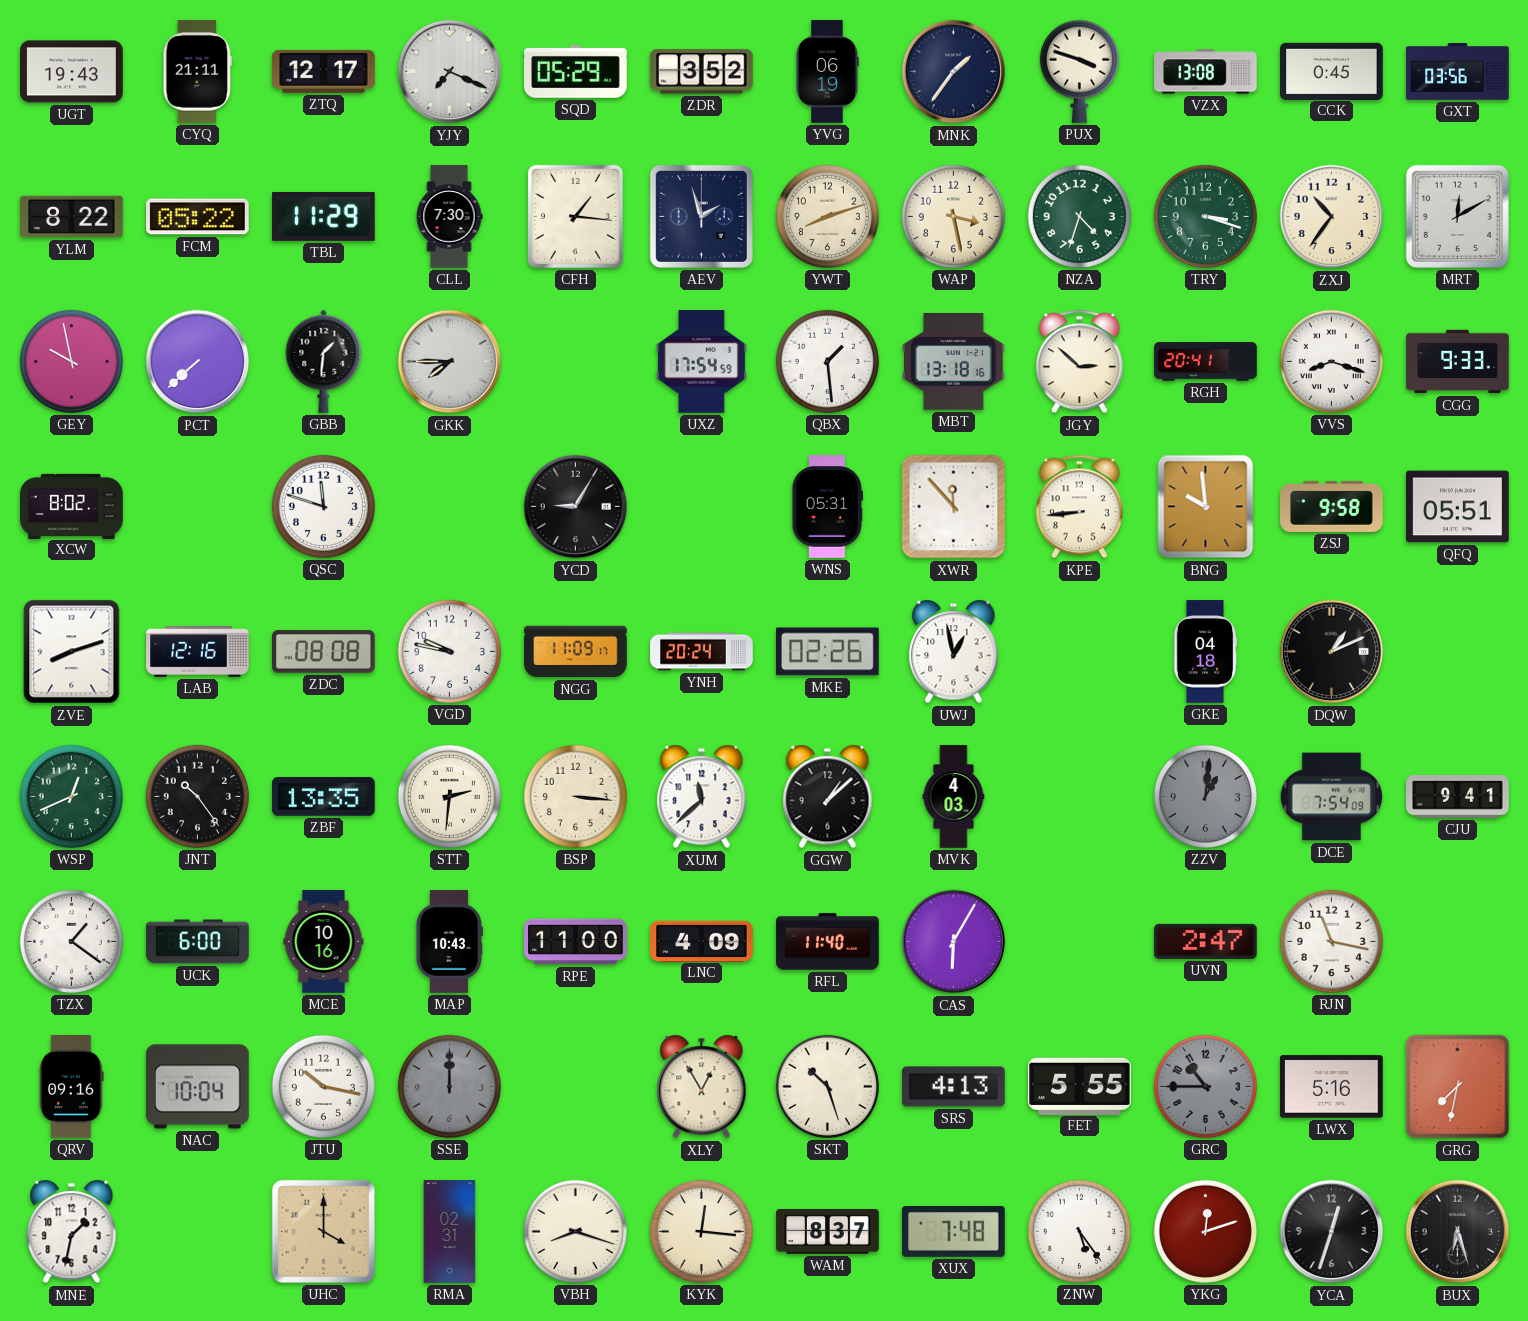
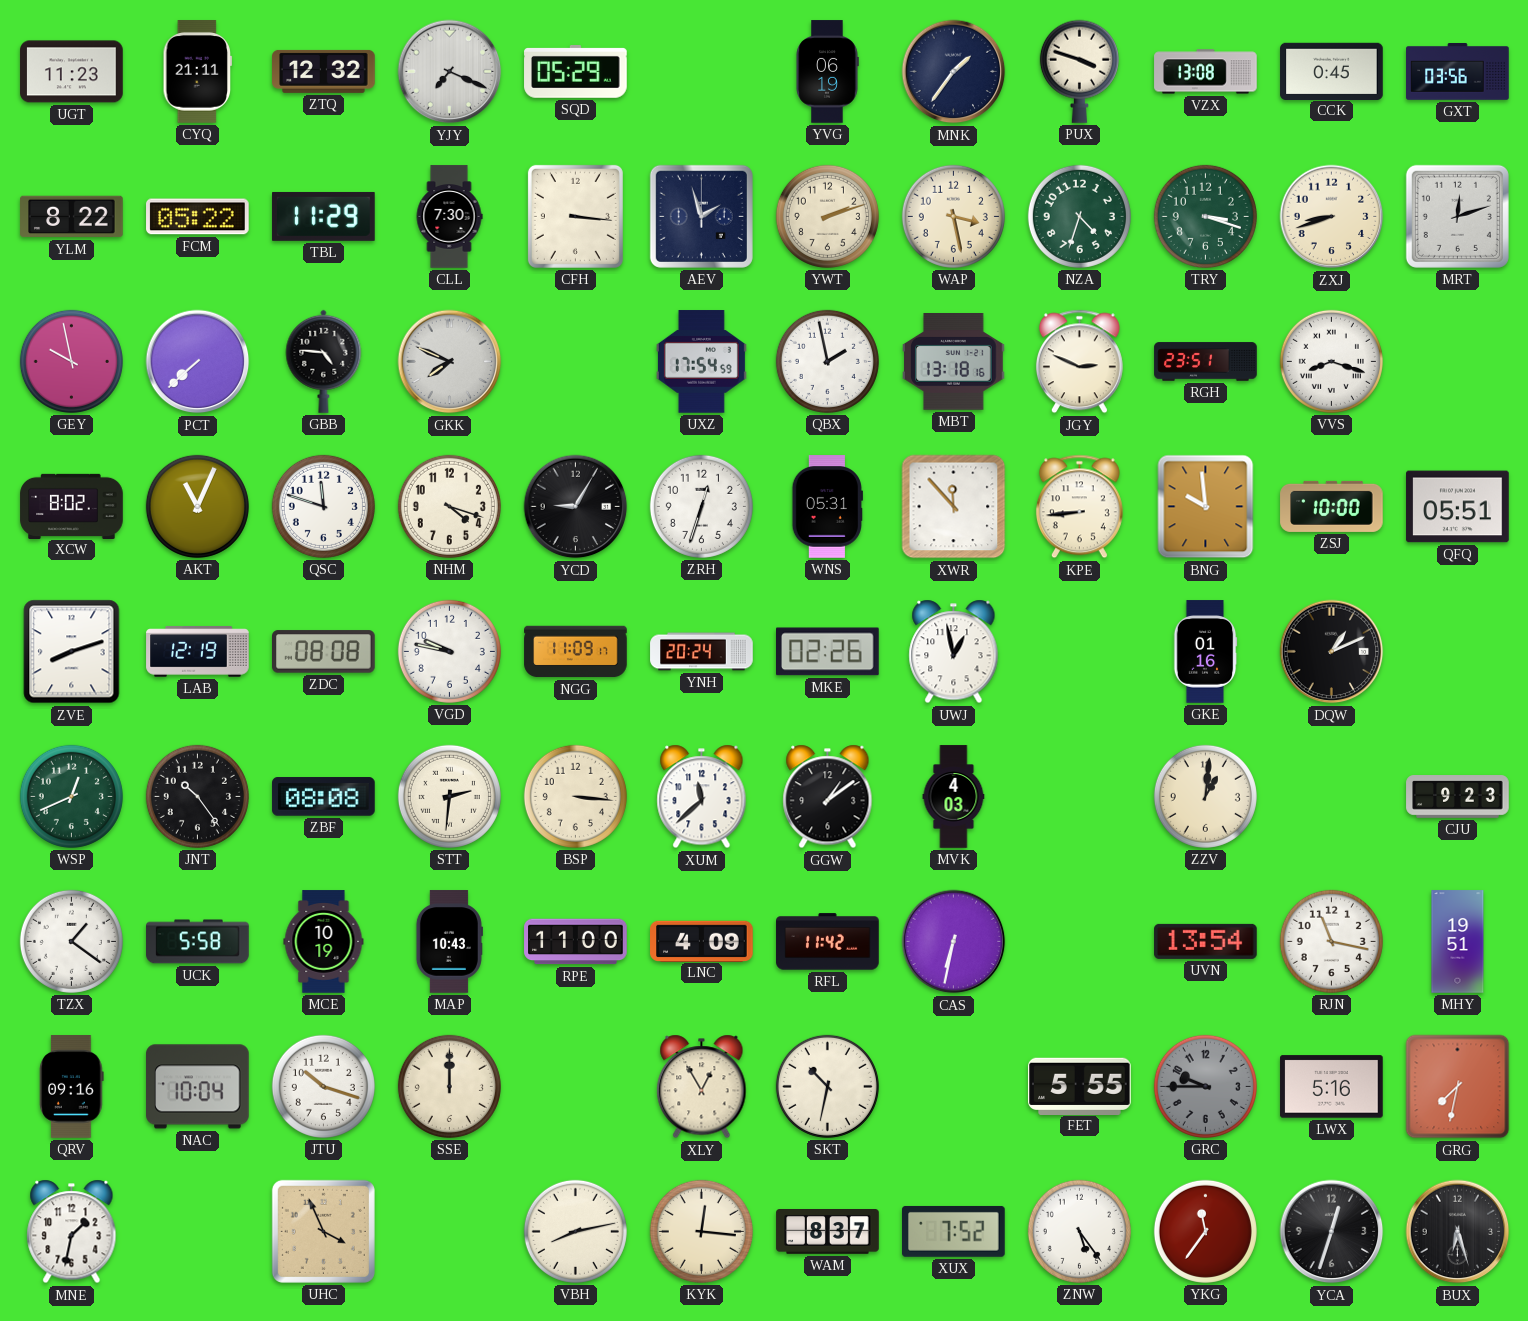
UGT: 19:43 -> 11:23 (72, 72)
ZTQ: 12:17 -> 12:32 (324, 71)
ZDR: 3:52 -> none (702, 72)
CFH: 1:16 -> 3:16 (575, 216)
YWT: 8:12 -> 2:12 (827, 216)
ZXJ: 10:36 -> 8:42 (1332, 217)
MRT: 12:10 -> 12:12 (1457, 216)
GBB: 1:31 -> 4:46 (324, 361)
GKK: 7:45 -> 7:49 (450, 362)
QBX: 1:29 -> 1:58 (827, 361)
JGY: 2:52 -> 2:49 (1079, 362)
RGH: 20:41 -> 23:51 (1206, 362)
CGG: 9:33 -> none (1458, 362)
AKT: none -> 11:04 (197, 506)
NHM: none -> 4:18 (449, 506)
ZRH: none -> 12:33 (701, 506)
ZSJ: 9:58 -> 10:00 (1332, 506)
LAB: 12:16 -> 12:19 (198, 652)
GKE: 04:18 -> 01:16 (1205, 652)
ZBF: 13:35 -> 08:08 (324, 797)
GGW: 1:08 -> 1:09 (828, 797)
ZZV dial: grey -> cream (1205, 796)
DCE: 7:54 -> none (1331, 797)
CJU: 9:41 -> 9:23 (1458, 797)
UCK: 6:00 -> 5:58 (198, 942)
MCE: 10:16 -> 10:19 (324, 942)
RFL: 11:40 -> 11:42 (828, 942)
CAS: 6:05 -> 6:32 (954, 942)
UVN: 2:47 -> 13:54 (1206, 941)
MHY: none -> 19:51 (1458, 942)
JTU: 10:17 -> 10:18 (323, 1086)
SSE dial: grey -> cream (449, 1086)
SKT: 10:27 -> 10:32 (827, 1086)
SRS: 4:13 -> none (954, 1087)
GRC: 10:45 -> 9:45 (1205, 1086)
UHC: 4:00 -> 3:56 (323, 1231)
RMA: 02:31 -> none (450, 1232)
VBH: 8:18 -> 8:13 (575, 1231)
XUX: 7:48 -> 7:52 (954, 1231)
YKG: 12:12 -> 11:36 (1205, 1231)
